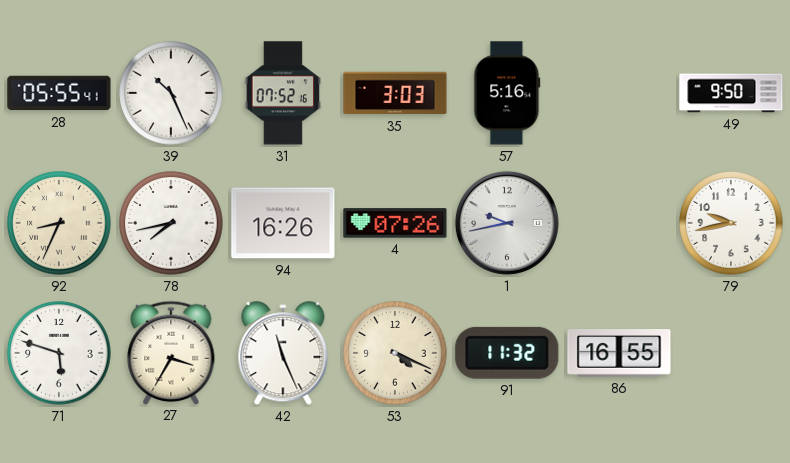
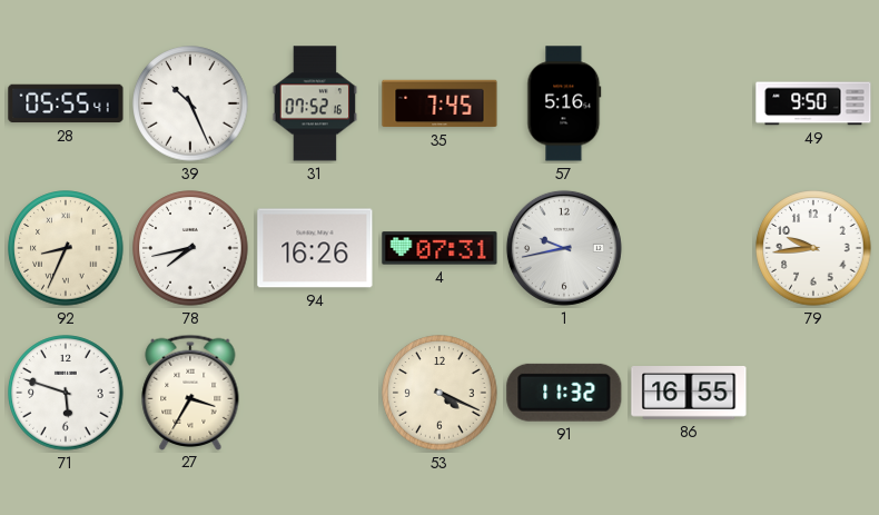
35: 3:03 -> 7:45 (439, 103)
4: 07:26 -> 07:31 (439, 248)
79: 9:43 -> 9:44 (813, 248)
42: 11:26 -> none (283, 354)
